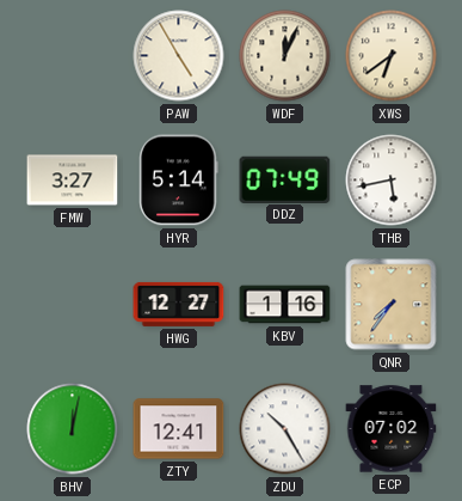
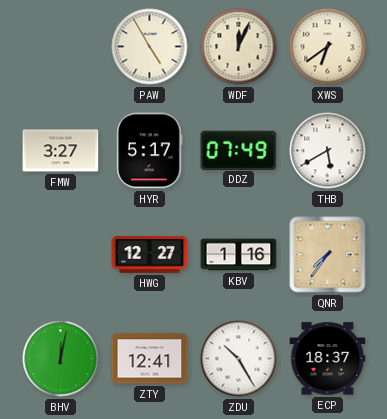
HYR: 5:14 -> 5:17 (150, 151)
THB: 5:43 -> 5:40 (328, 151)
ECP: 07:02 -> 18:37 (328, 359)
